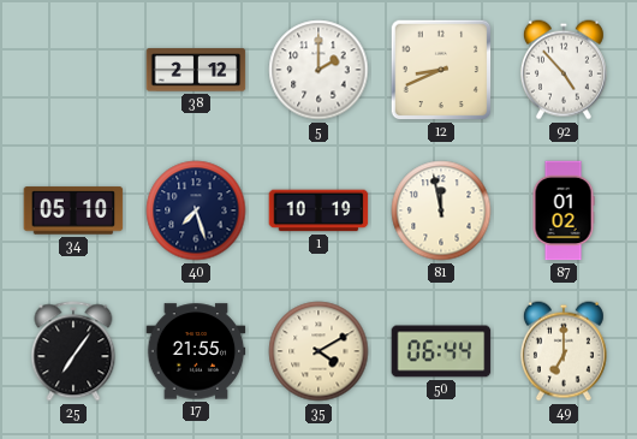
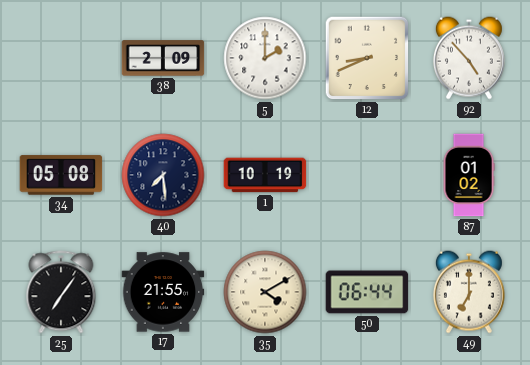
38: 2:12 -> 2:09 (163, 58)
34: 05:10 -> 05:08 (61, 175)
40: 7:27 -> 7:29 (163, 175)
81: 11:58 -> none (441, 210)
